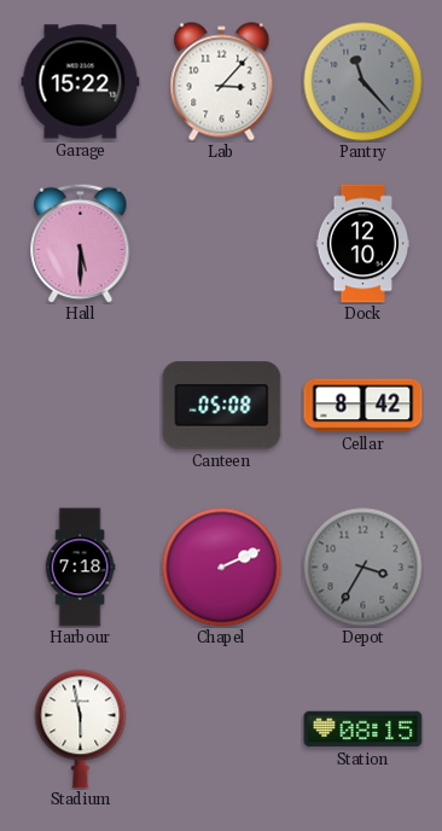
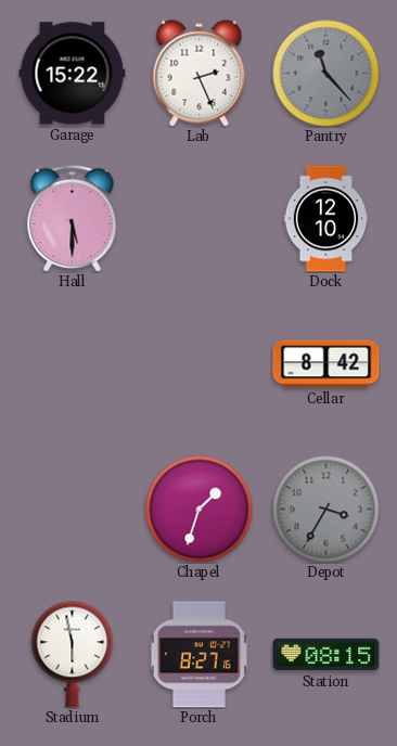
Lab: 3:07 -> 2:26 (200, 74)
Canteen: 05:08 -> none (222, 406)
Harbour: 7:18 -> none (80, 568)
Chapel: 2:11 -> 1:33 (200, 510)
Porch: none -> 8:27 (198, 655)
